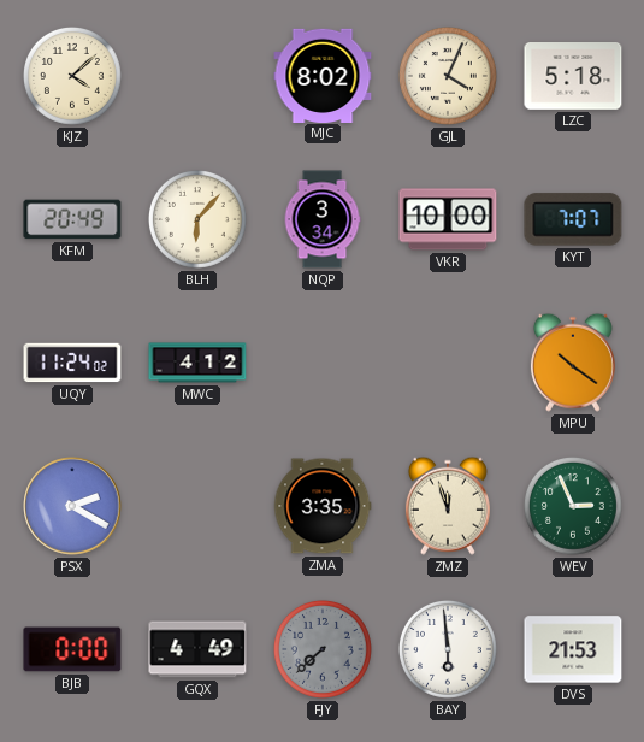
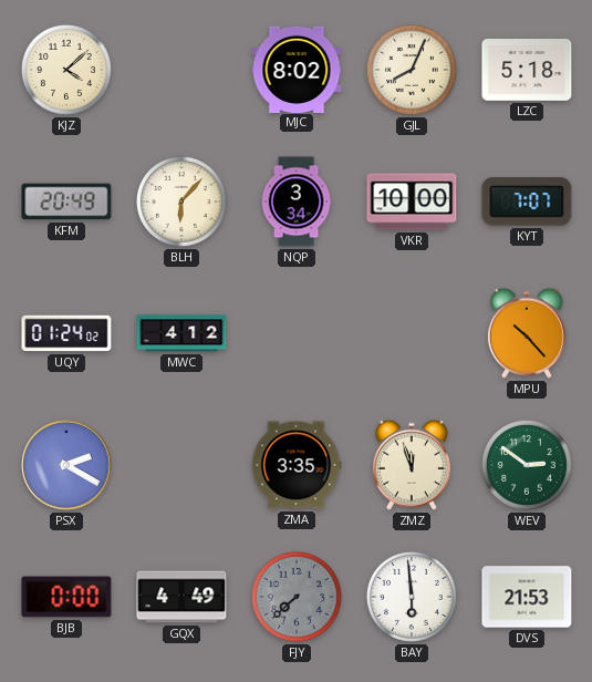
GJL: 4:04 -> 8:04 (412, 70)
UQY: 11:24 -> 01:24 (66, 333)
MPU: 10:21 -> 10:23 (527, 333)
WEV: 2:56 -> 2:51 (527, 465)
